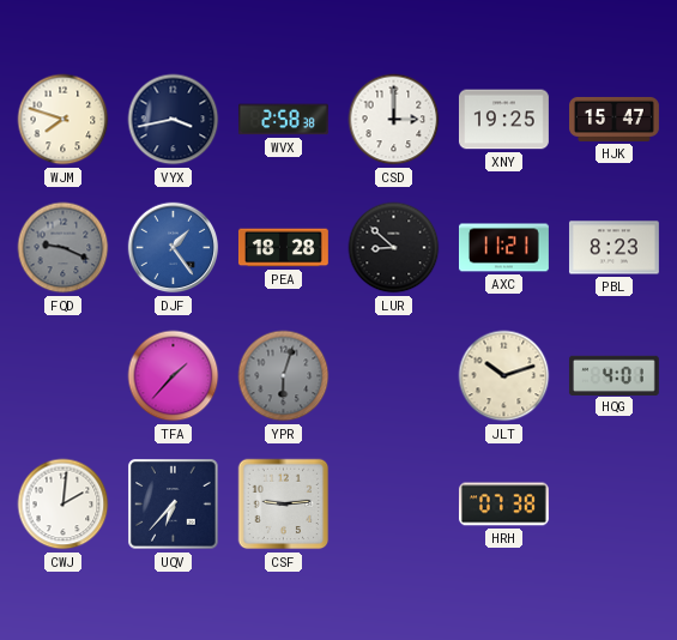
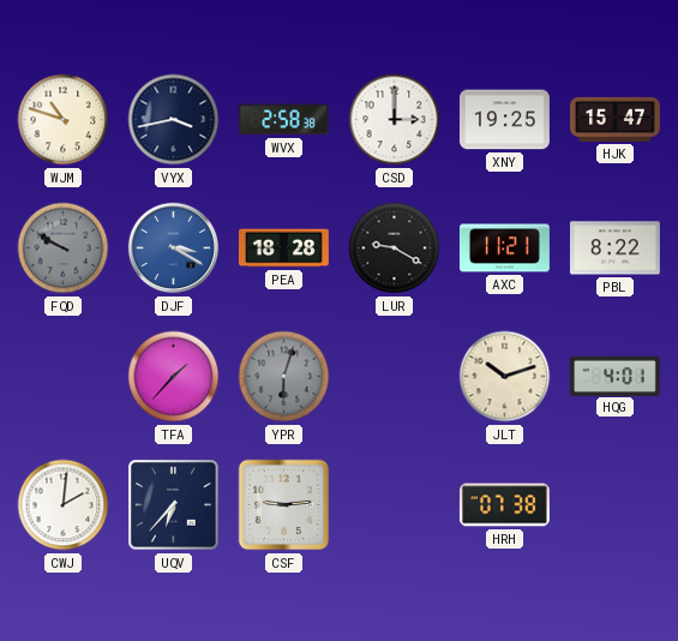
WJM: 7:48 -> 10:48 (64, 120)
FQD: 9:19 -> 9:50 (64, 248)
DJF: 1:24 -> 3:20 (174, 248)
LUR: 8:52 -> 9:20 (395, 248)
PBL: 8:23 -> 8:22 (614, 248)
